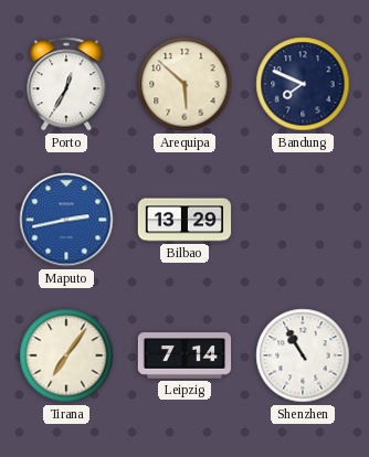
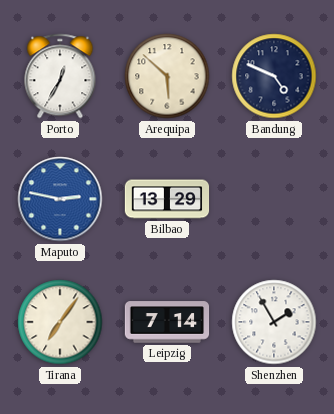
Bandung: 7:49 -> 4:49 (274, 76)
Maputo: 2:43 -> 2:47 (60, 199)
Shenzhen: 10:55 -> 1:55 (274, 322)
